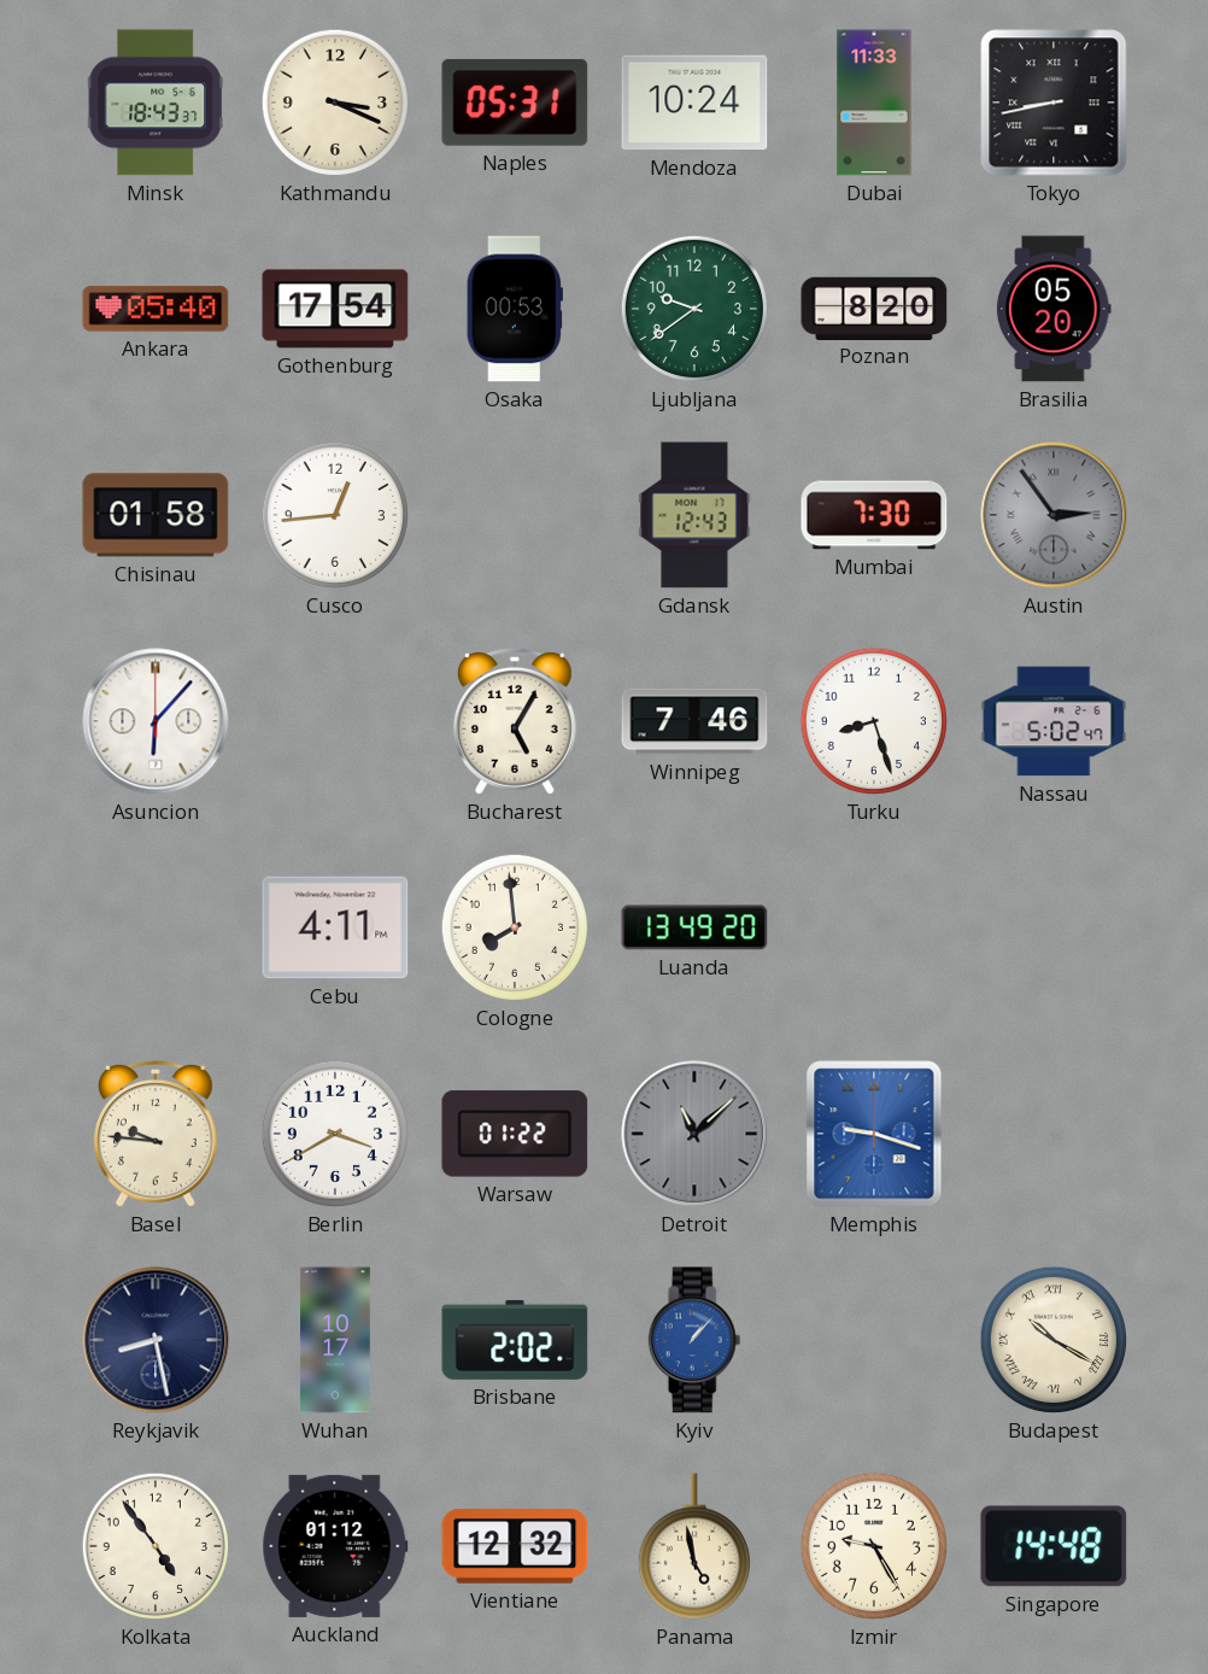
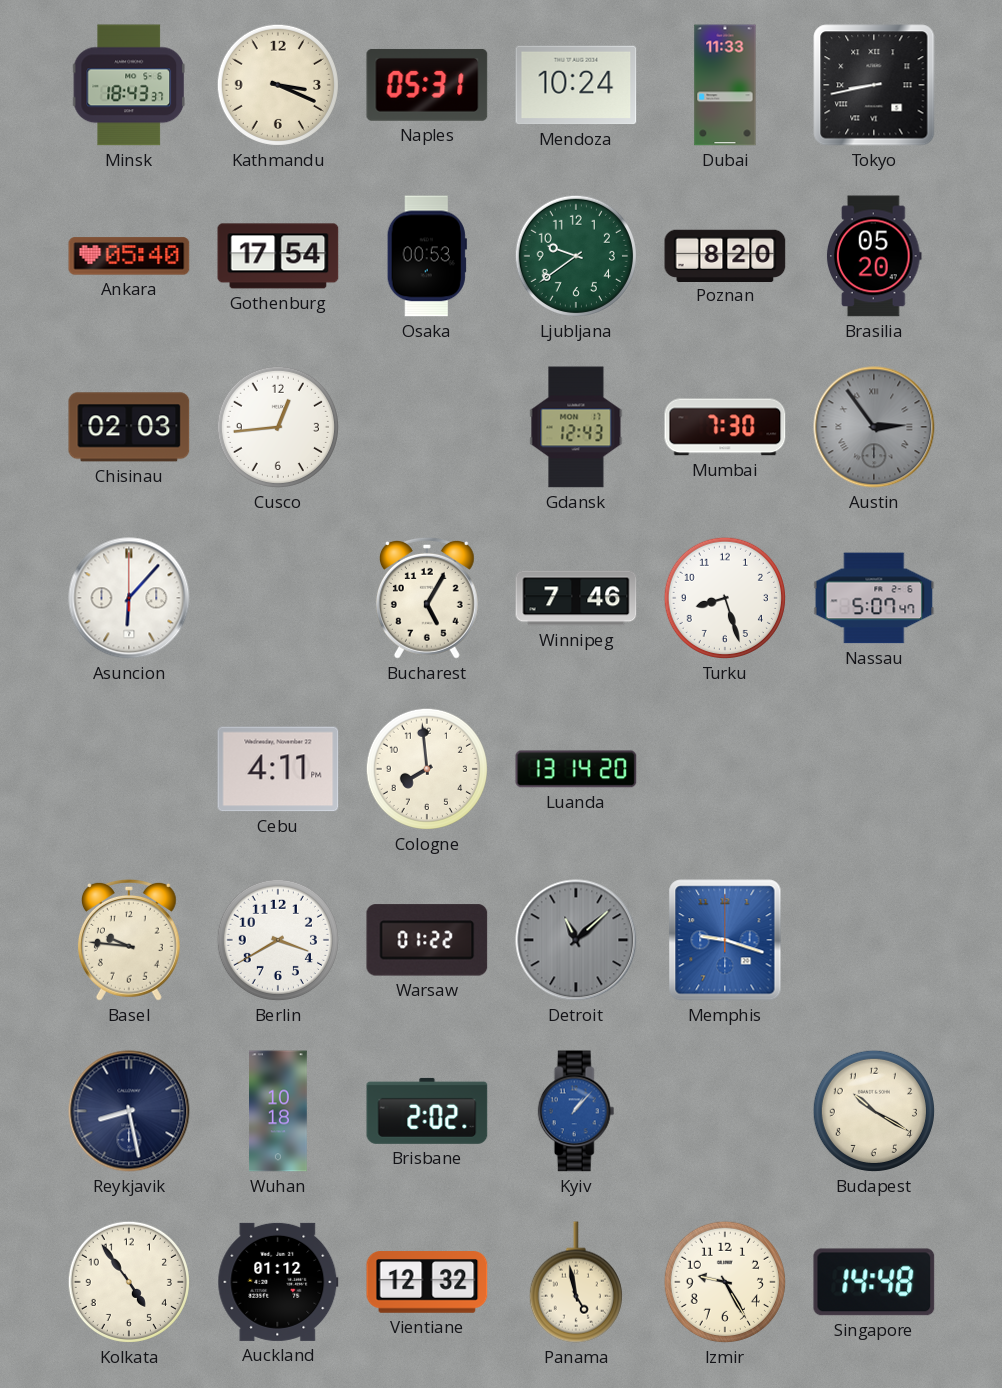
Chisinau: 01:58 -> 02:03 (129, 427)
Nassau: 5:02 -> 5:07 (874, 598)
Luanda: 13:49 -> 13:14 (576, 769)
Wuhan: 10:17 -> 10:18 (279, 1111)
Budapest numerals: Roman -> Arabic (874, 1111)
